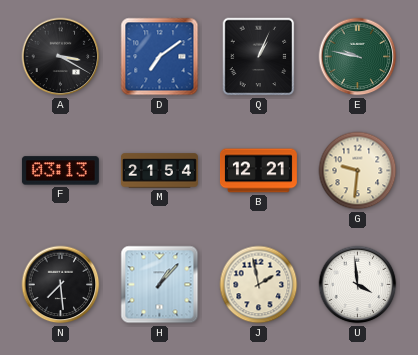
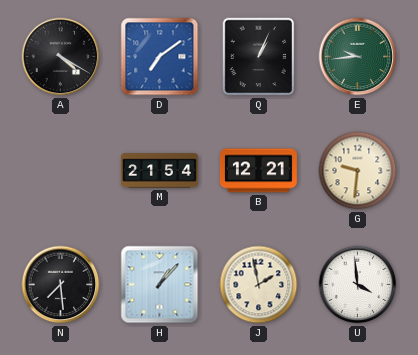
A: 3:20 -> 4:20 (61, 57)
E: 9:47 -> 9:44 (358, 57)
F: 03:13 -> none (60, 171)
